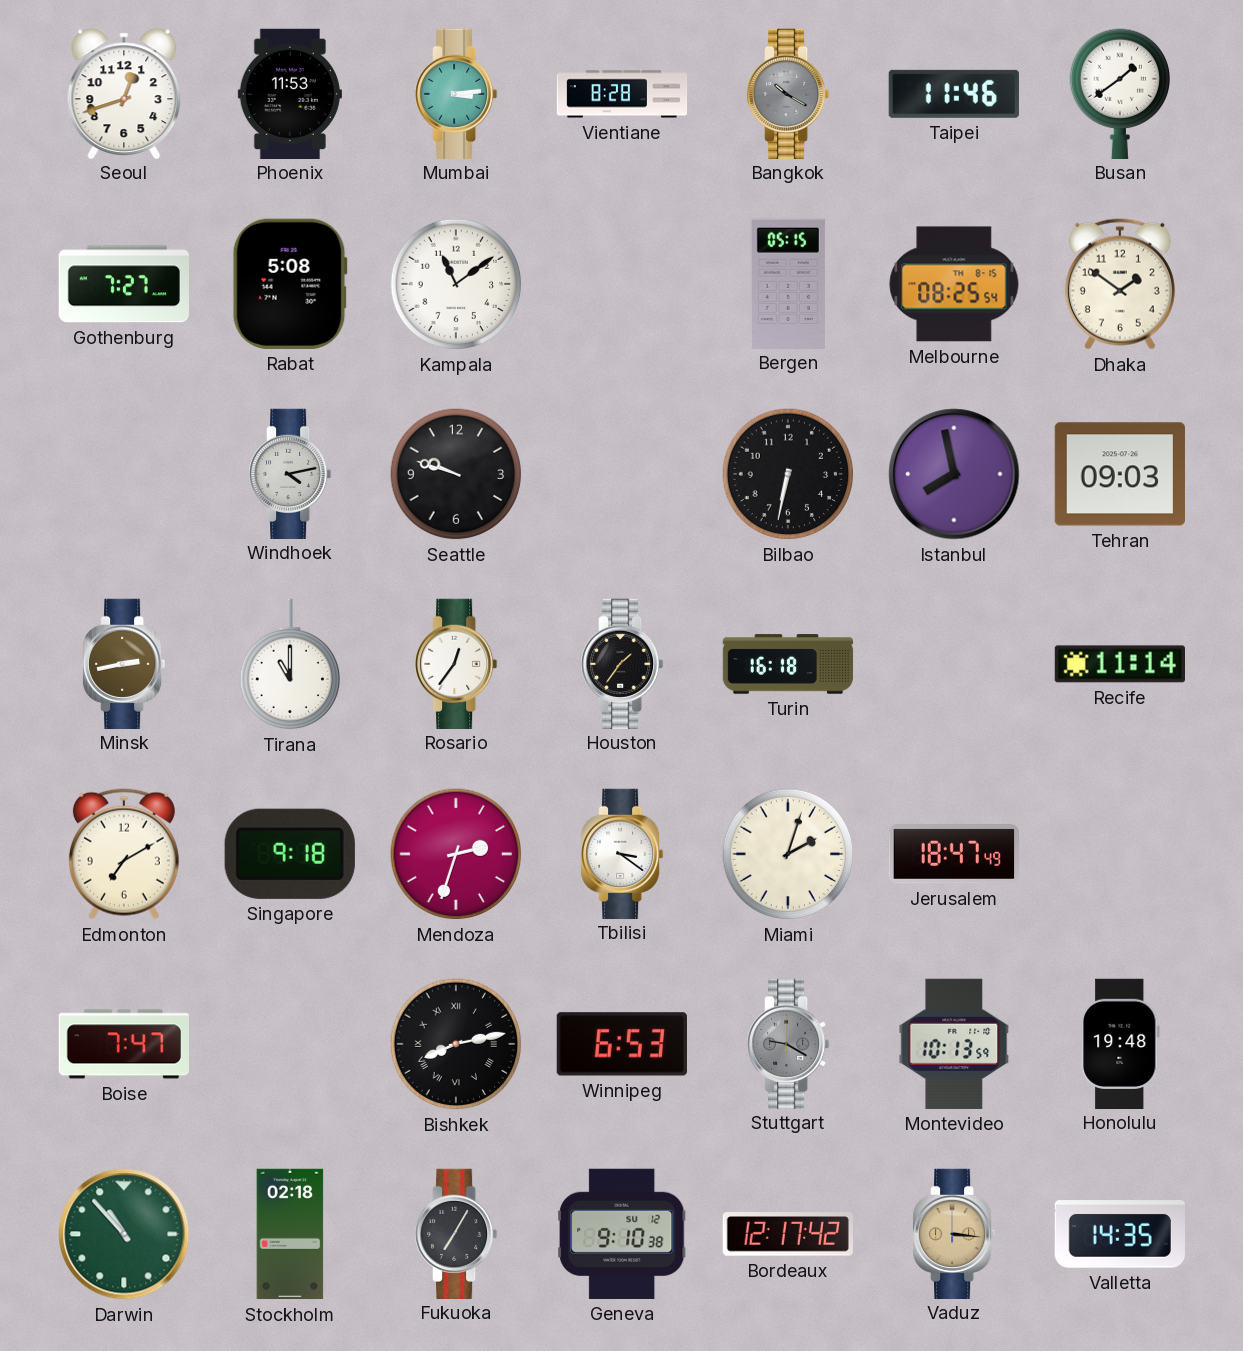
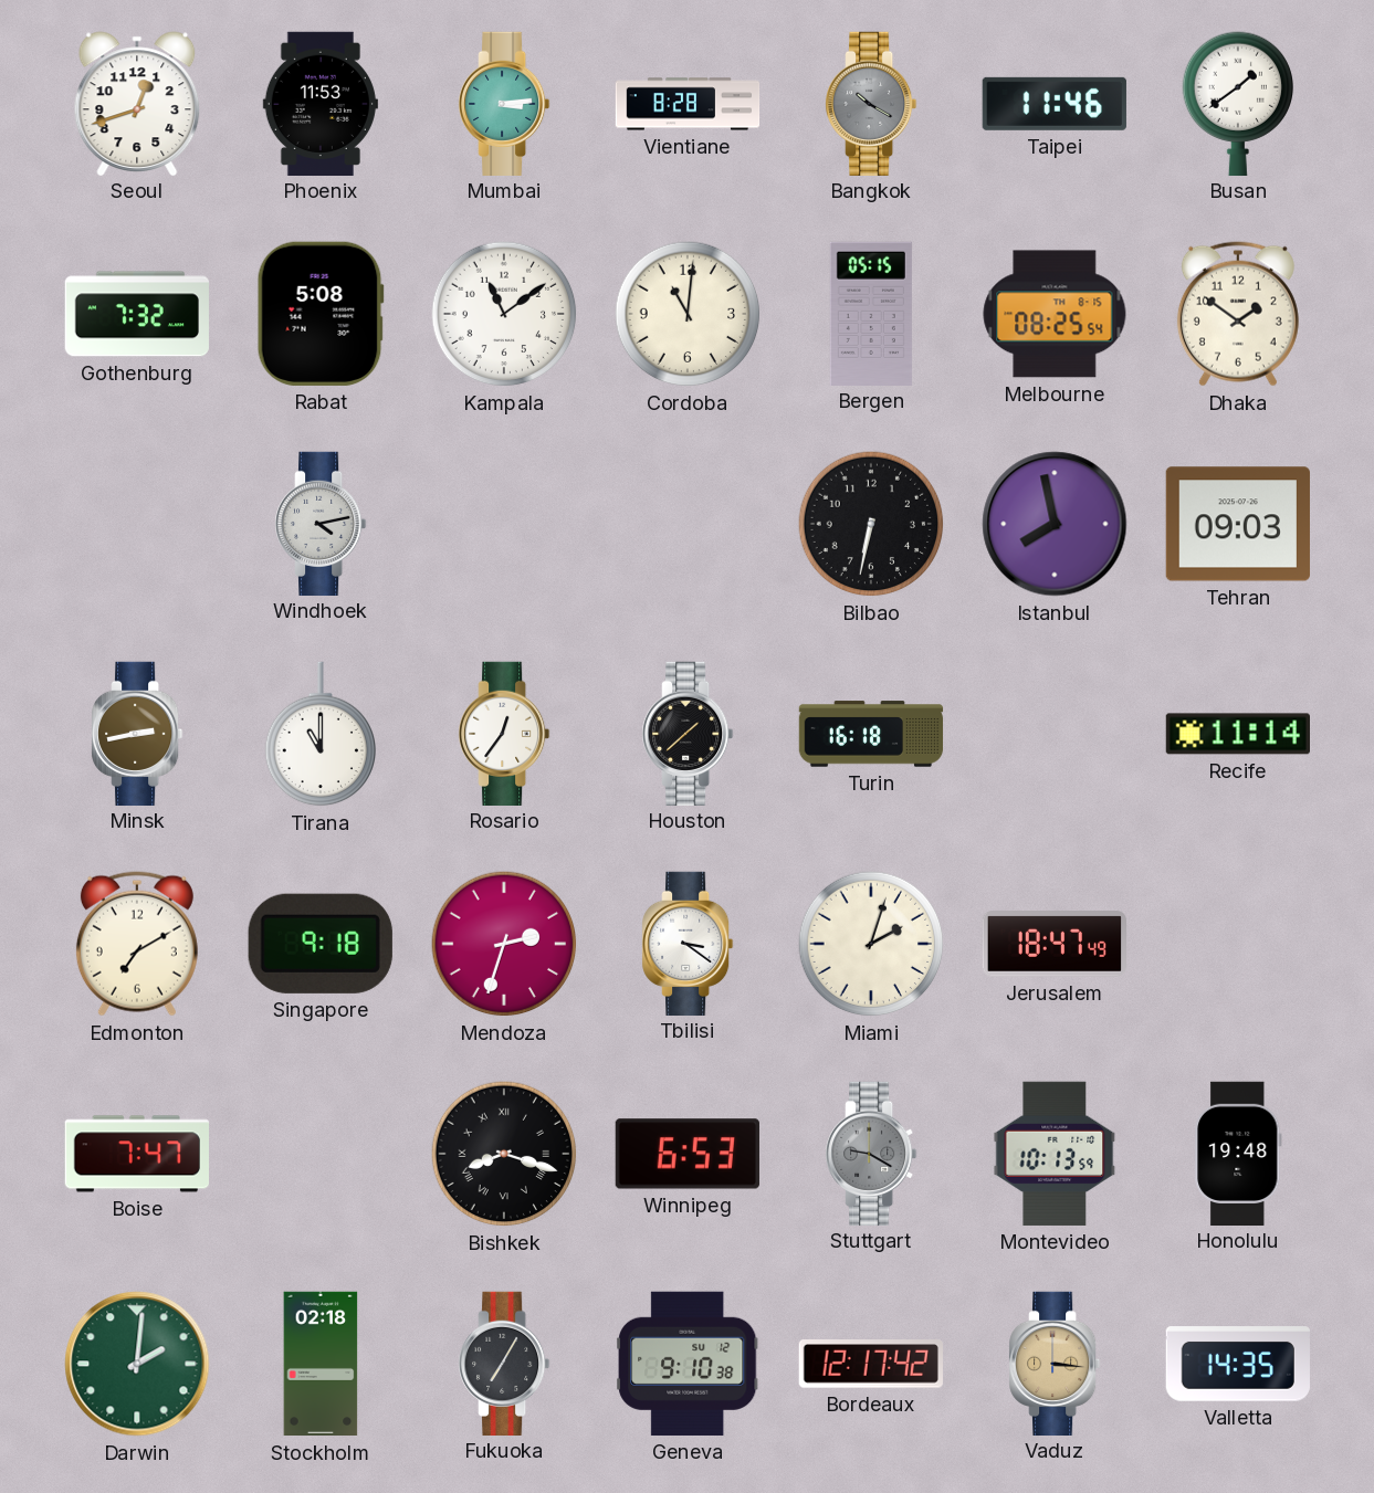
Gothenburg: 7:27 -> 7:32 (137, 314)
Cordoba: none -> 11:01 (688, 314)
Seattle: 9:48 -> none (456, 474)
Houston: 1:36 -> 1:38 (689, 733)
Bishkek: 8:13 -> 8:18 (504, 1154)
Darwin: 10:53 -> 2:01 (137, 1364)
